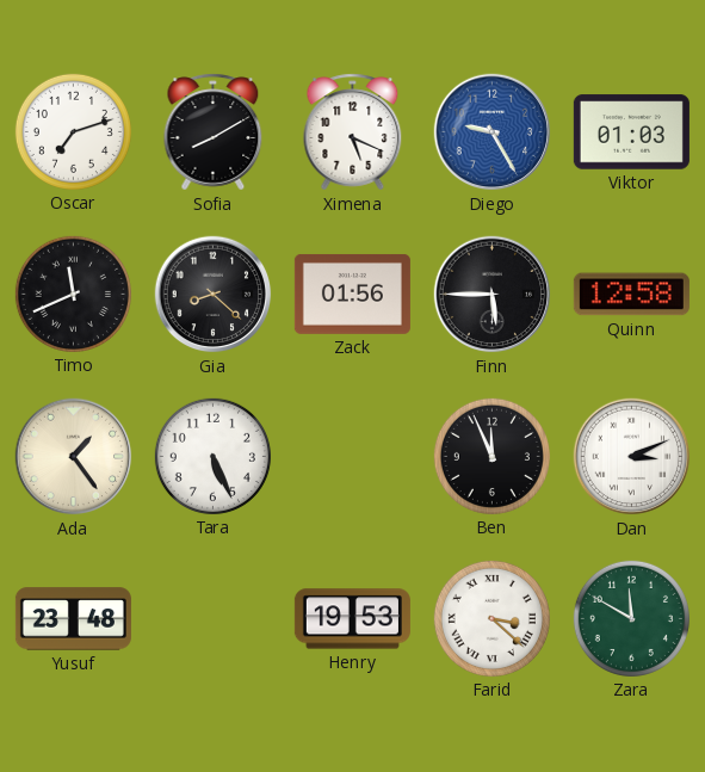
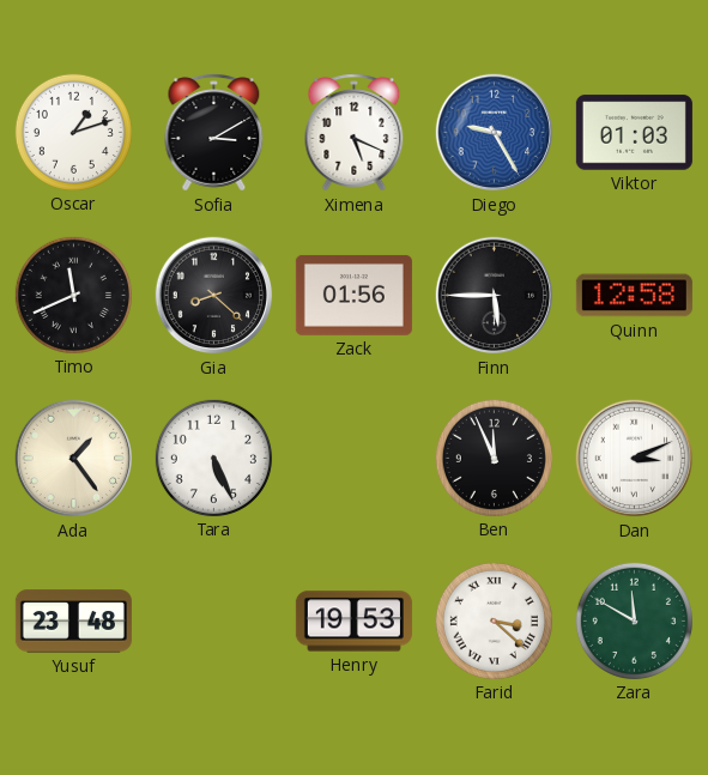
Oscar: 7:12 -> 1:12 (73, 132)
Sofia: 8:10 -> 3:10 (214, 133)
